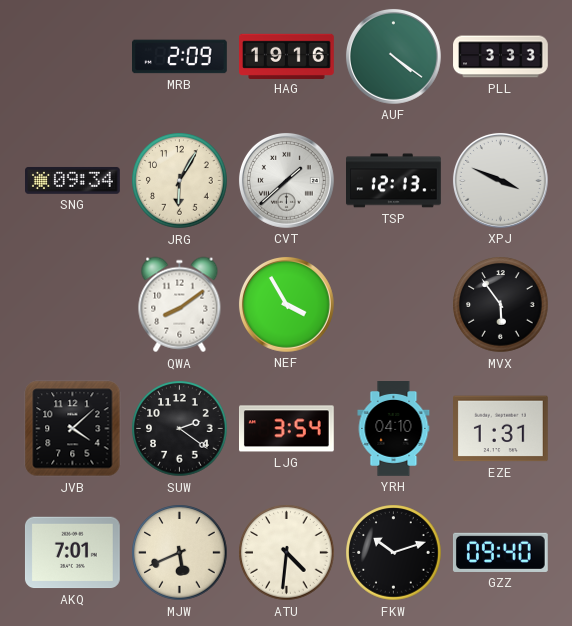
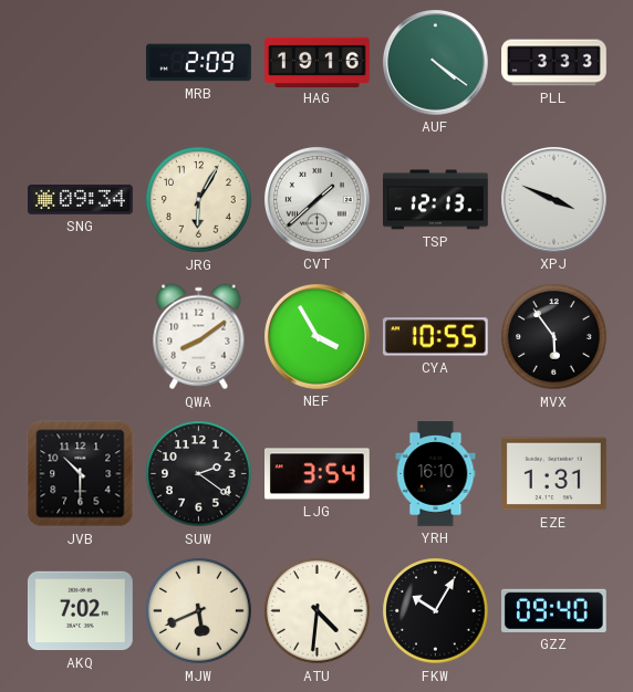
CYA: none -> 10:55 (435, 337)
JVB: 4:08 -> 10:30 (81, 474)
YRH: 04:10 -> 16:10 (436, 474)
AKQ: 7:01 -> 7:02 (81, 611)
FKW: 10:12 -> 10:05 (436, 611)
